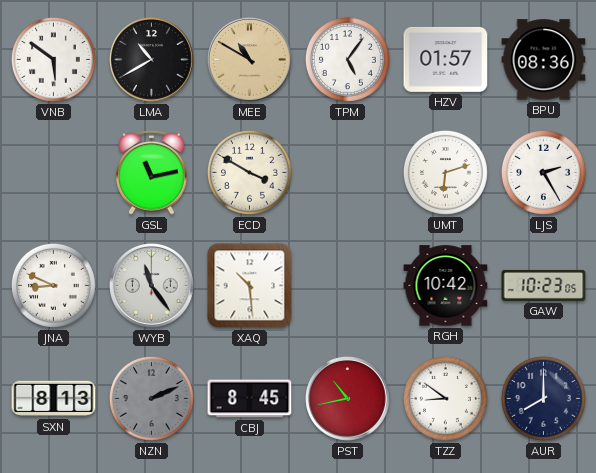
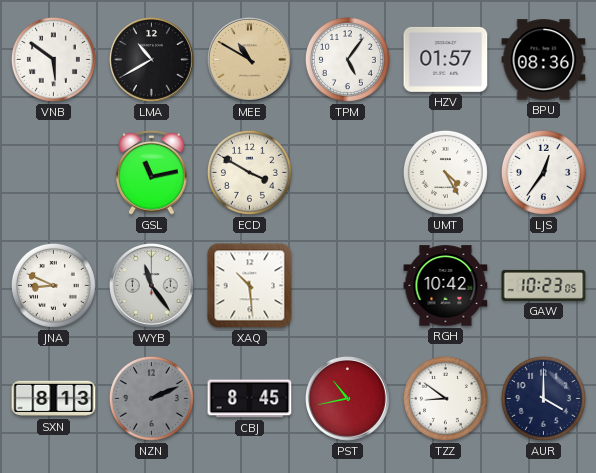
UMT: 6:12 -> 4:25 (445, 172)
LJS: 2:25 -> 12:36 (543, 172)
AUR: 8:00 -> 4:00 (543, 398)
